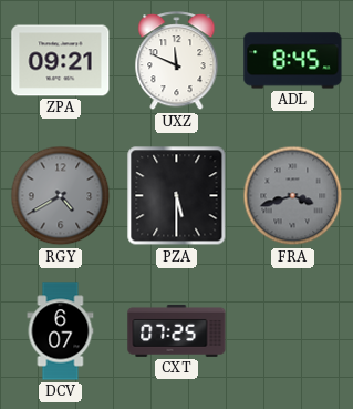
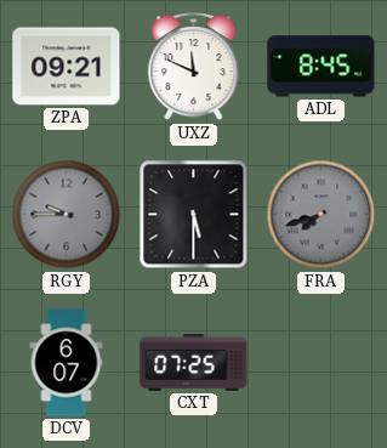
RGY: 4:40 -> 9:45 (67, 215)
FRA: 3:42 -> 7:42 (321, 215)
